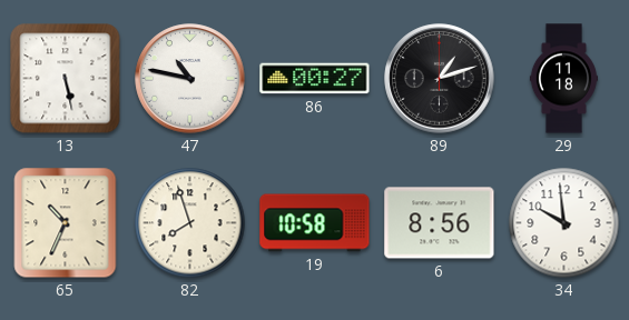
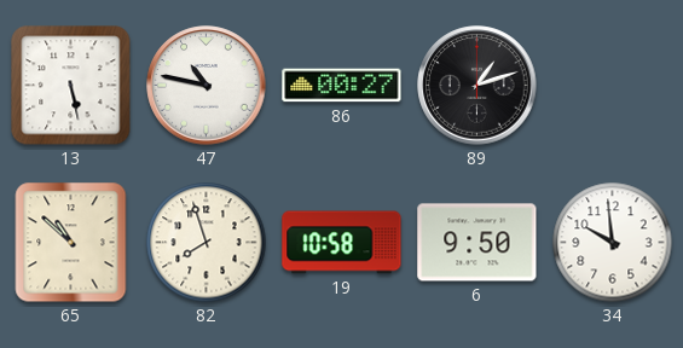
29: 11:18 -> none (563, 79)
65: 10:34 -> 10:52 (71, 243)
6: 8:56 -> 9:50 (477, 243)
